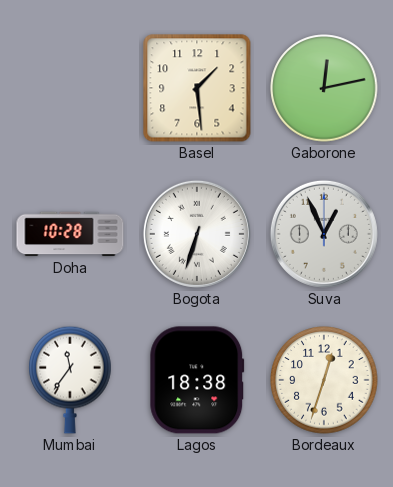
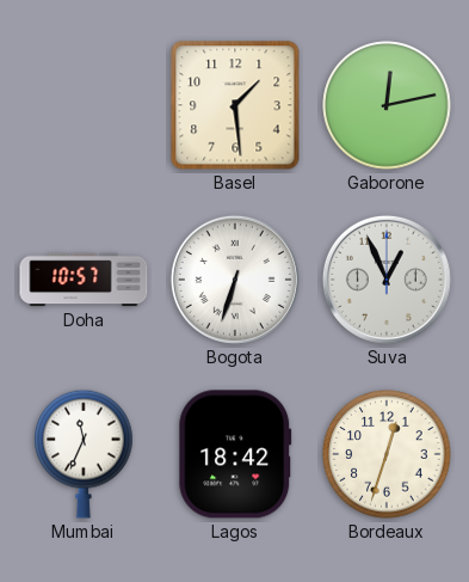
Doha: 10:28 -> 10:57 (84, 280)
Mumbai: 11:36 -> 11:34 (84, 454)
Lagos: 18:38 -> 18:42 (235, 454)
